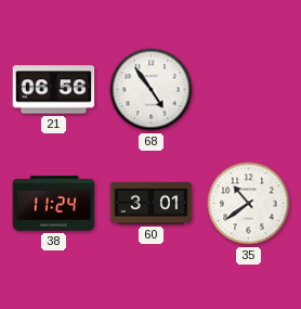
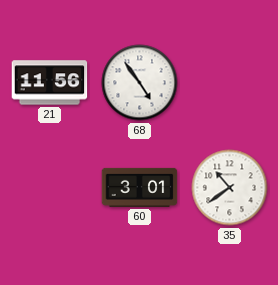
21: 06:56 -> 11:56 (50, 83)
38: 11:24 -> none (54, 204)
